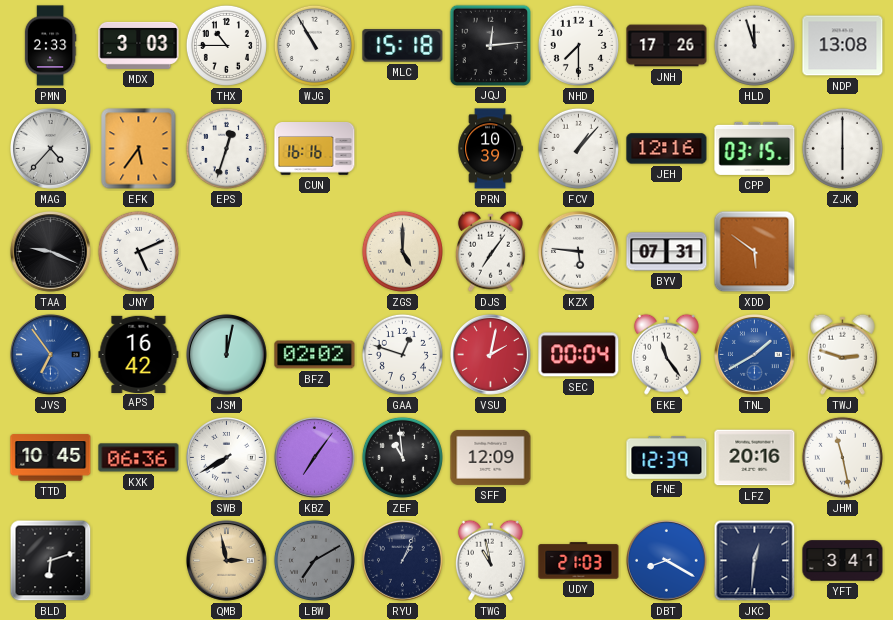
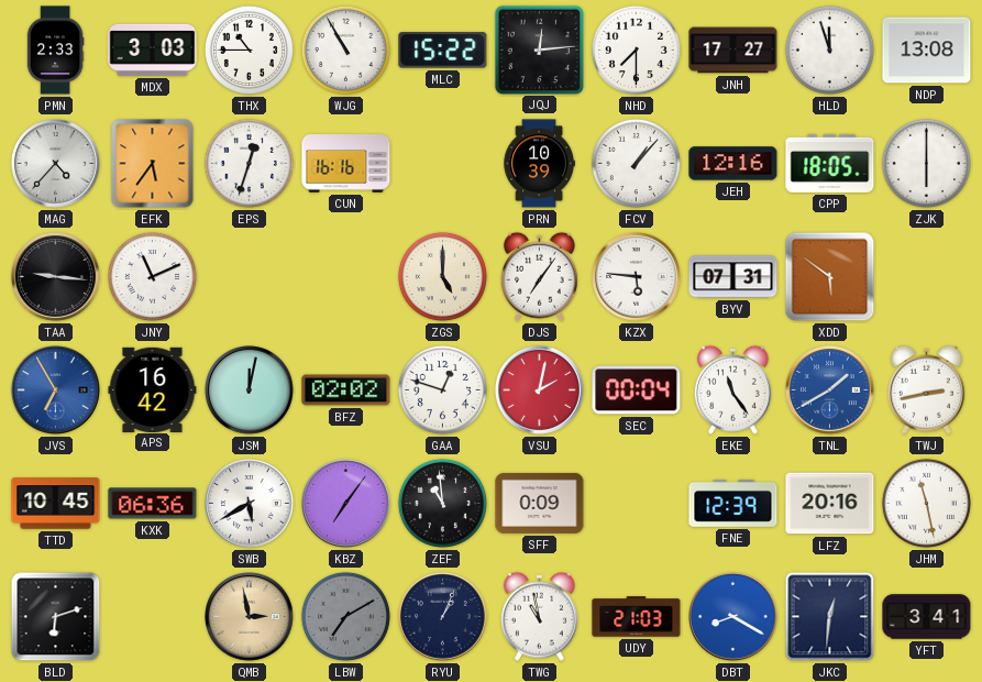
MLC: 15:18 -> 15:22 (443, 51)
JNH: 17:26 -> 17:27 (733, 51)
CPP: 03:15 -> 18:05 (830, 163)
TAA: 9:19 -> 9:16 (56, 277)
JNY: 5:11 -> 11:11 (152, 276)
JVS: 6:54 -> 6:55 (56, 391)
TWJ: 2:48 -> 2:43 (926, 389)
SWB: 7:40 -> 5:40 (250, 504)
SFF: 12:09 -> 0:09 (540, 503)
